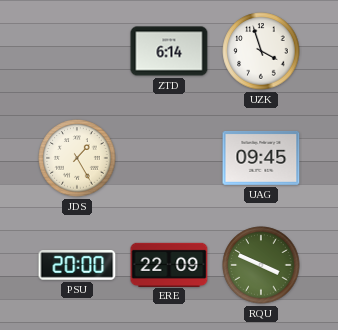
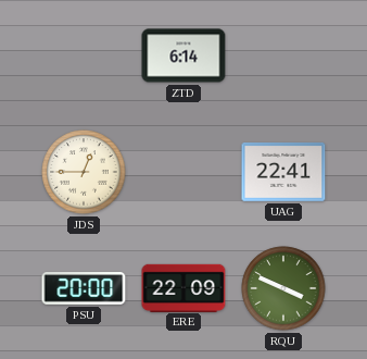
UZK: 3:57 -> none (261, 51)
JDS: 1:25 -> 12:45 (84, 172)
UAG: 09:45 -> 22:41 (283, 172)
